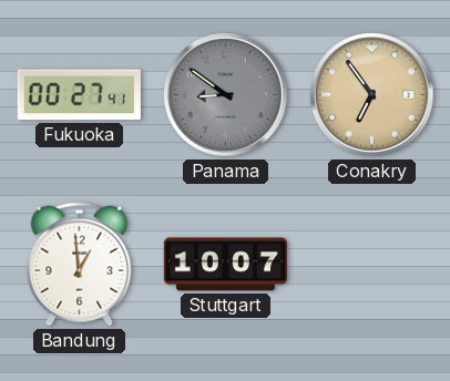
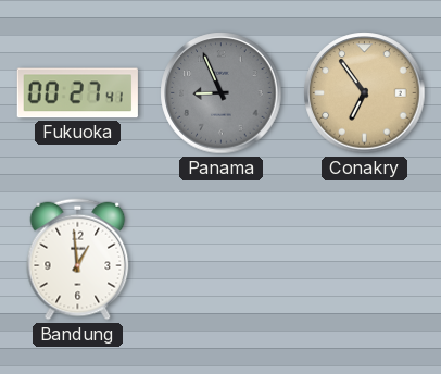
Panama: 8:51 -> 8:56 (222, 93)
Stuttgart: 10:07 -> none (225, 265)
